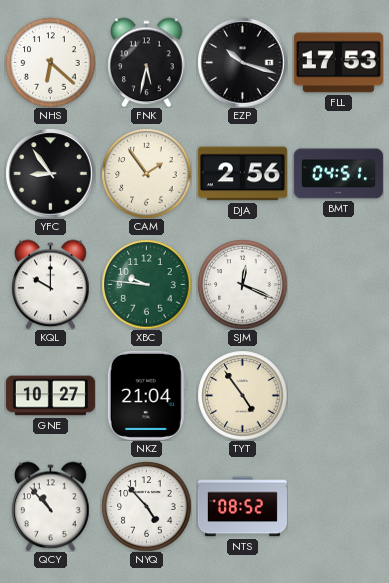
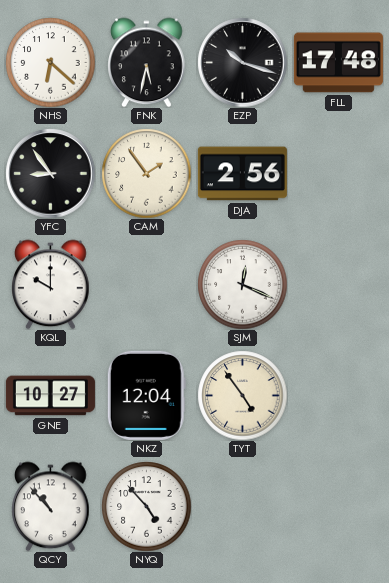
FLL: 17:53 -> 17:48 (338, 63)
BMT: 04:51 -> none (338, 174)
XBC: 9:46 -> none (146, 284)
NKZ: 21:04 -> 12:04 (146, 395)
NTS: 08:52 -> none (242, 507)
